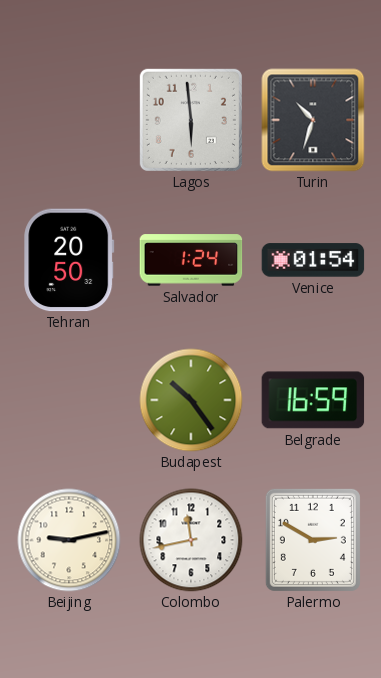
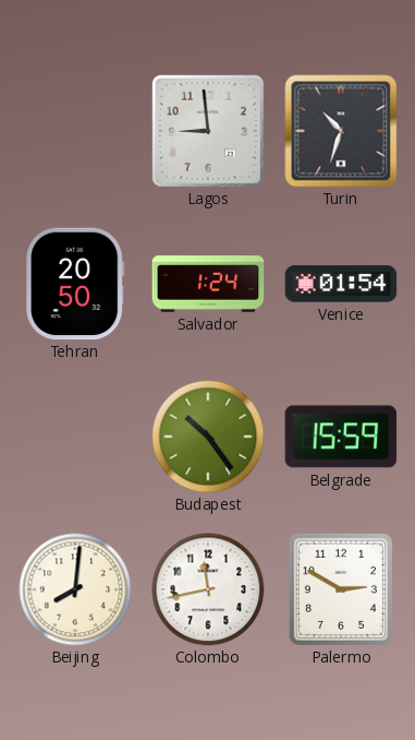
Lagos: 5:59 -> 8:59 (208, 131)
Belgrade: 16:59 -> 15:59 (341, 437)
Beijing: 9:13 -> 8:01 (75, 589)
